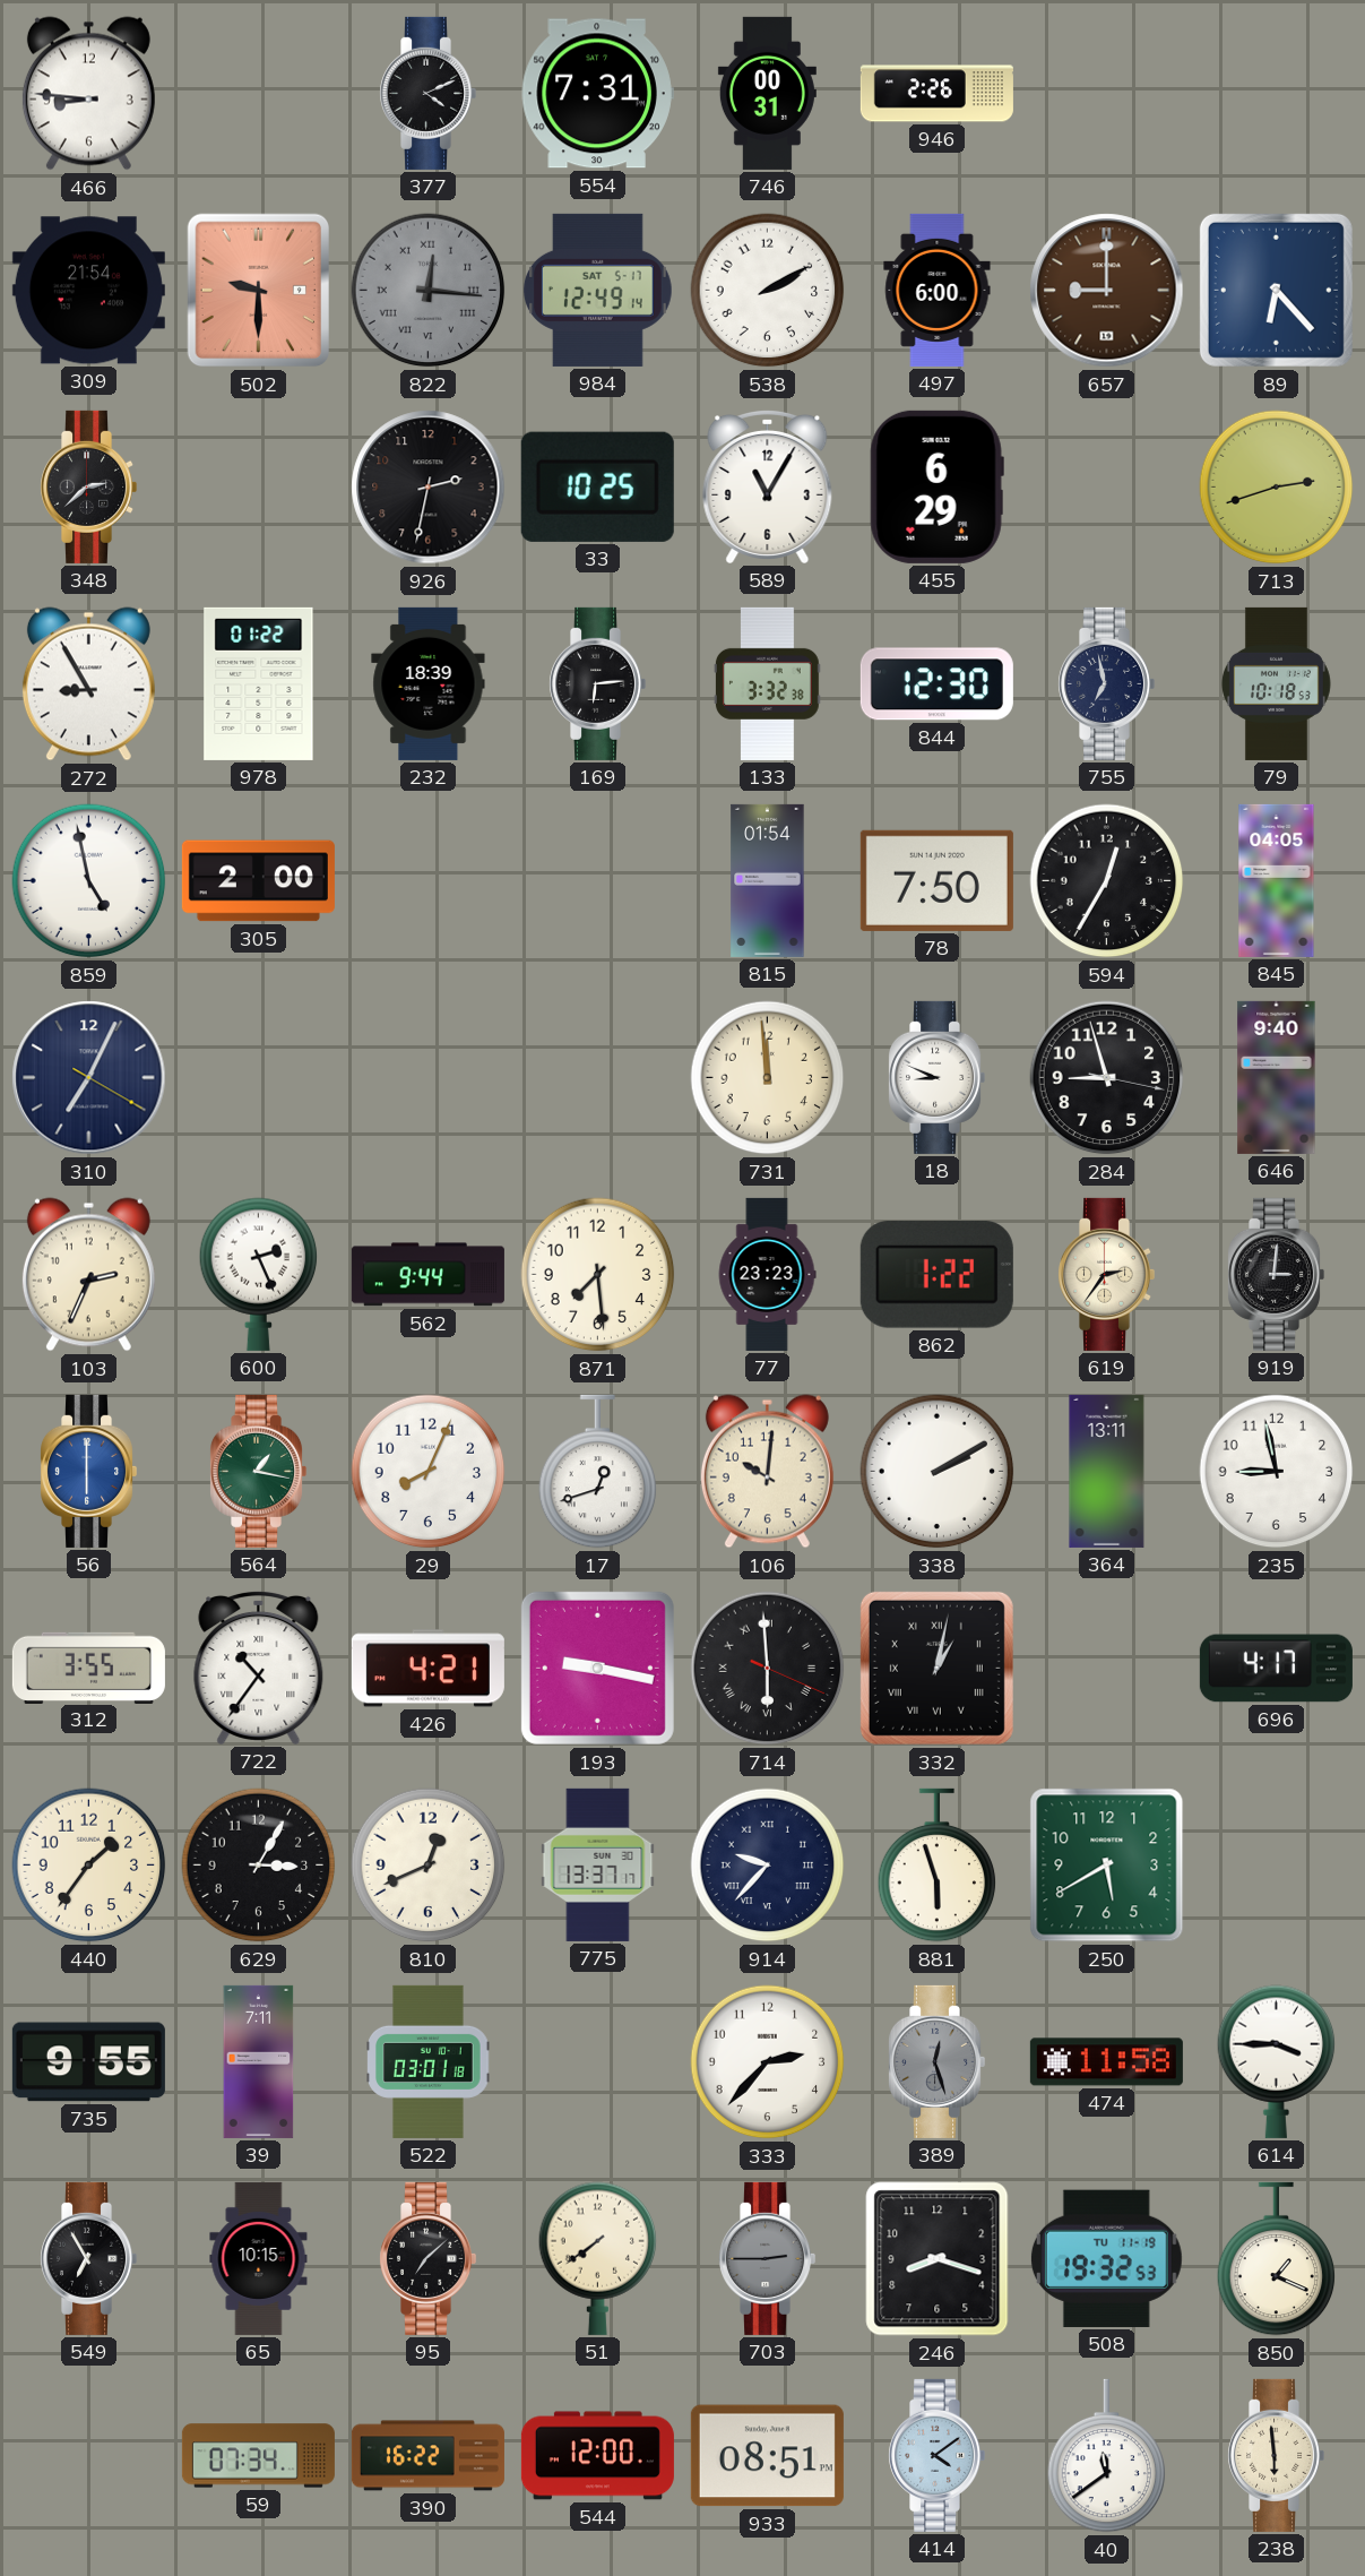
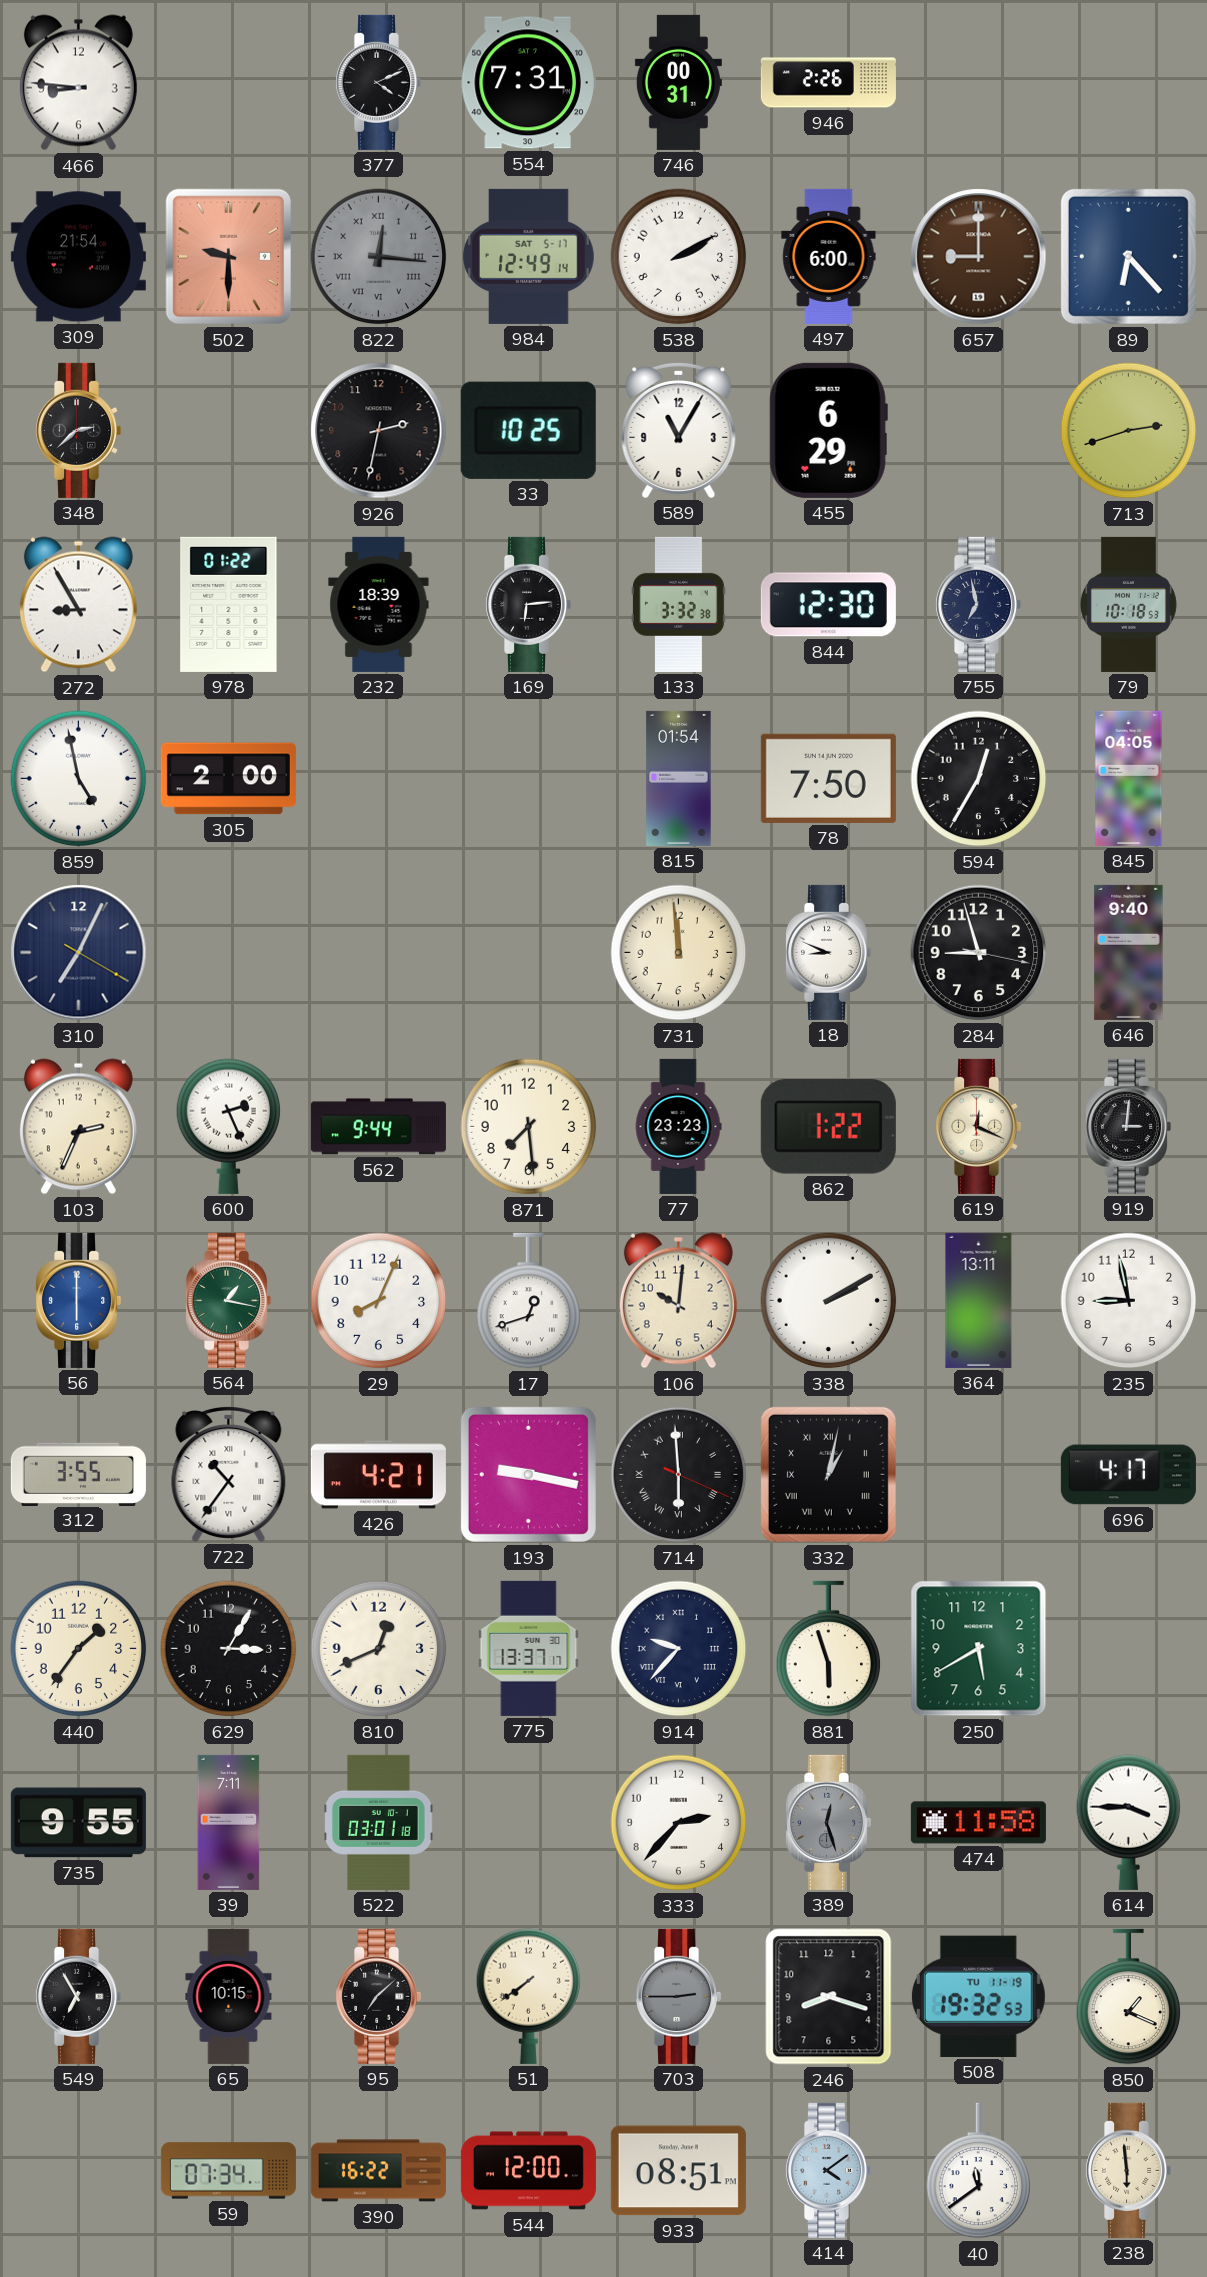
619: 2:36 -> 12:19 (979, 1126)
